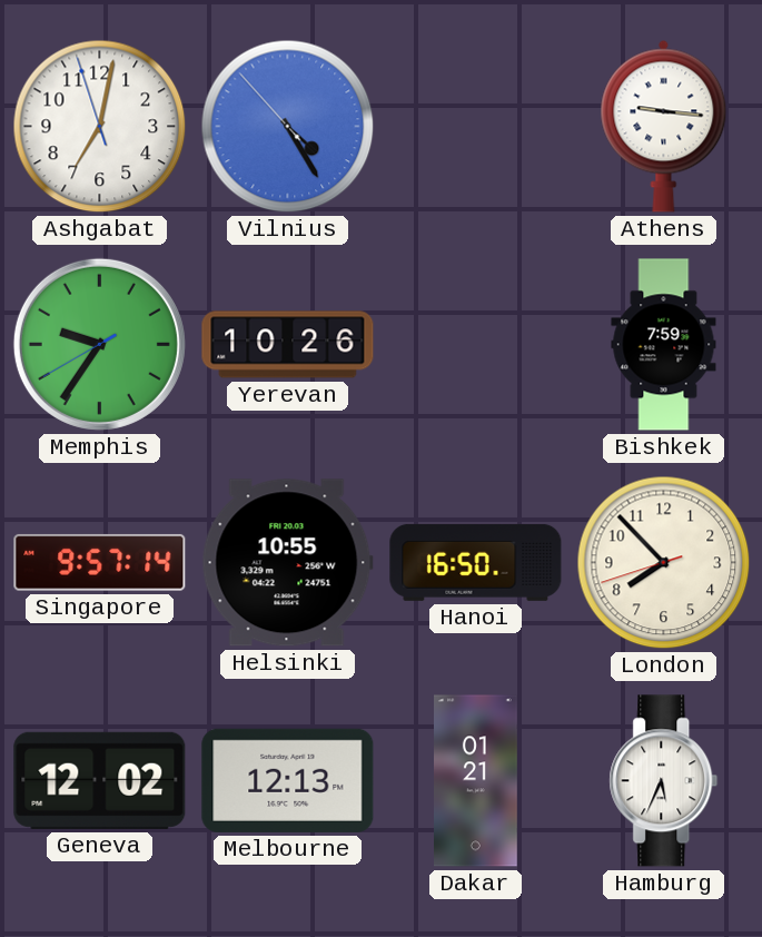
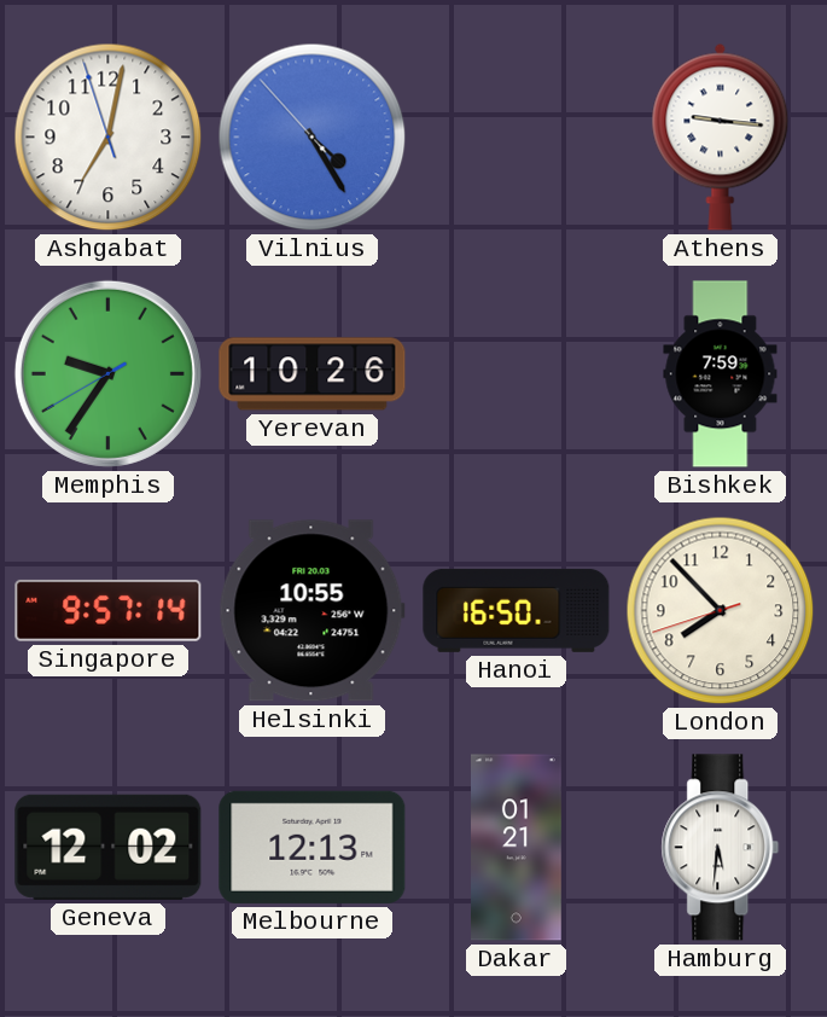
Hamburg: 5:34 -> 5:31 (721, 848)
